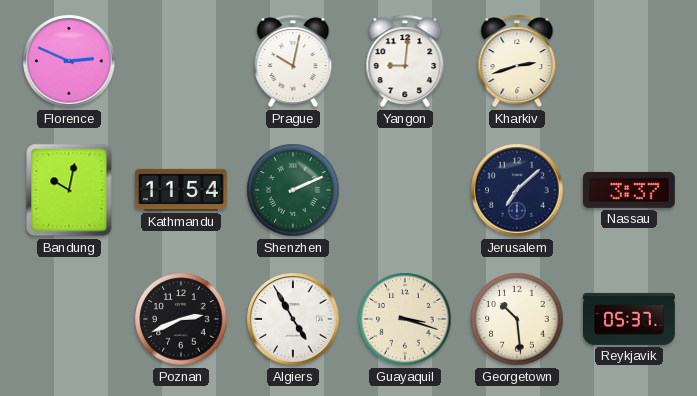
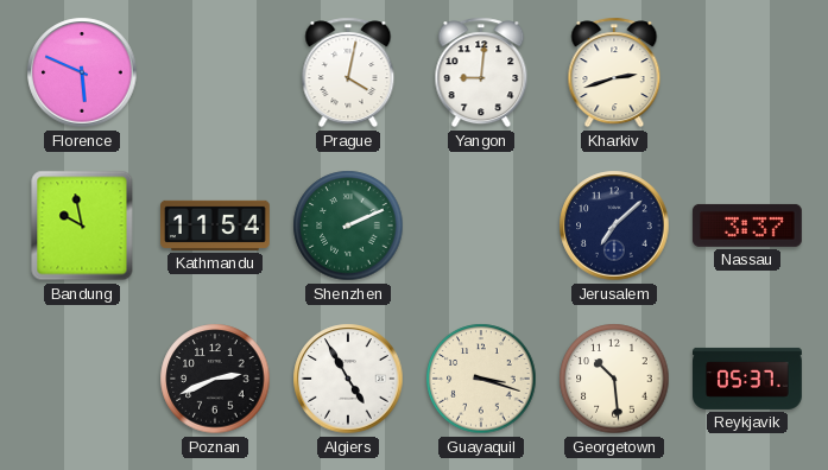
Florence: 2:49 -> 5:49 (82, 72)
Prague: 10:02 -> 4:02 (348, 72)
Bandung: 10:02 -> 9:58 (82, 226)
